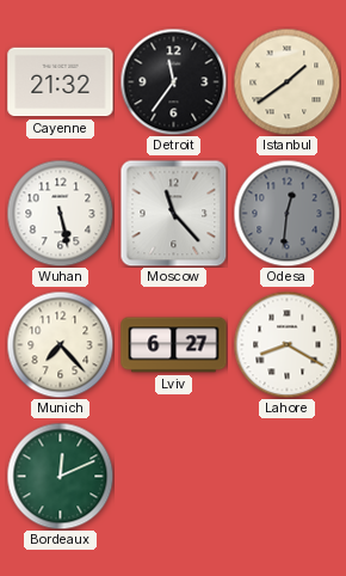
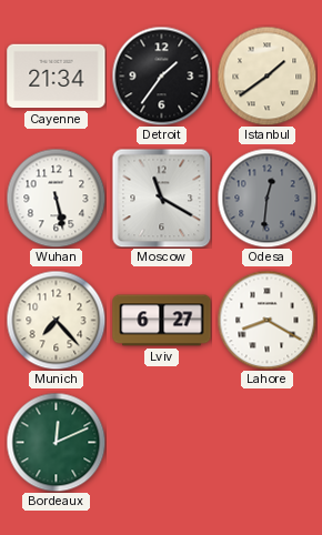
Cayenne: 21:32 -> 21:34 (57, 77)
Detroit: 11:36 -> 1:36 (161, 75)
Moscow: 11:23 -> 11:20 (161, 198)
